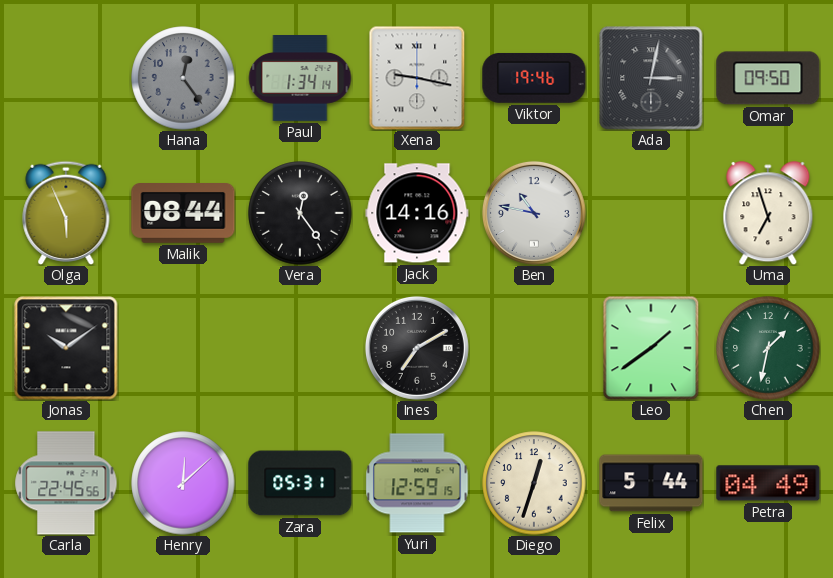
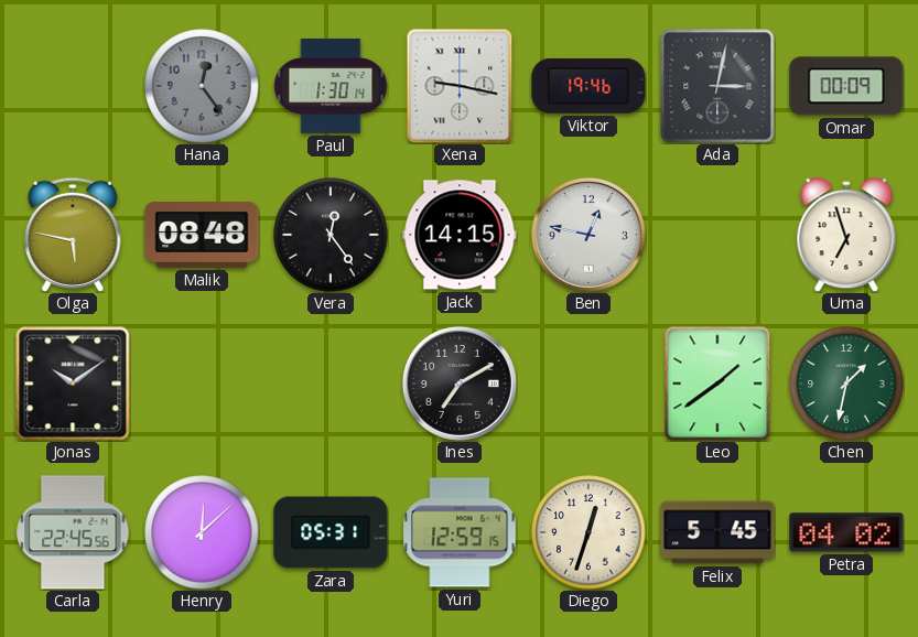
Paul: 1:34 -> 1:30 (331, 87)
Omar: 09:50 -> 00:09 (846, 86)
Olga: 5:56 -> 5:47 (73, 235)
Malik: 08:44 -> 08:48 (202, 236)
Jack: 14:16 -> 14:15 (460, 235)
Ben: 10:47 -> 12:47 (588, 235)
Felix: 5:44 -> 5:45 (717, 532)
Petra: 04:49 -> 04:02 (846, 532)
